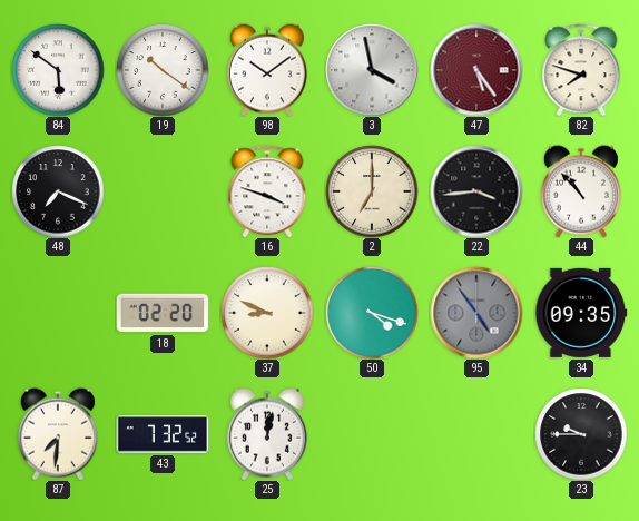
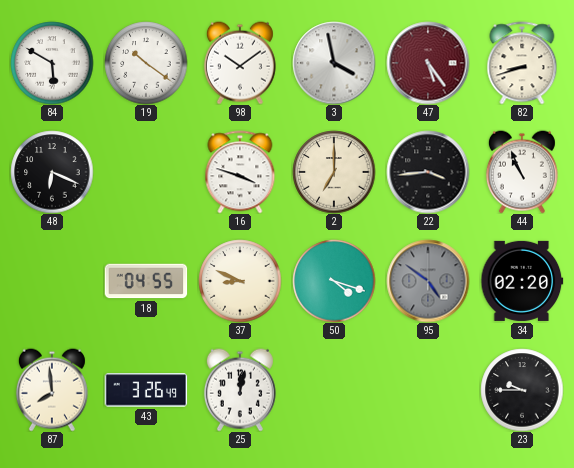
84: 5:51 -> 5:50 (52, 63)
82: 7:48 -> 8:42 (522, 63)
48: 7:19 -> 6:19 (52, 172)
44: 10:53 -> 10:56 (522, 172)
18: 02:20 -> 04:55 (146, 281)
95: 4:54 -> 4:51 (428, 281)
34: 09:35 -> 02:20 (522, 281)
87: 7:31 -> 7:59 (52, 390)
43: 7:32 -> 3:26 (146, 390)
